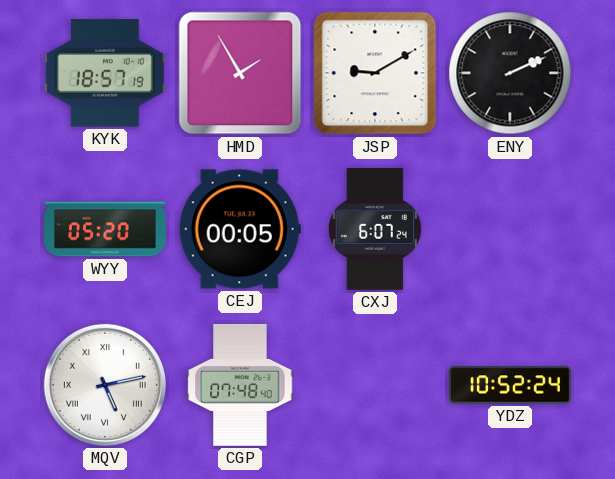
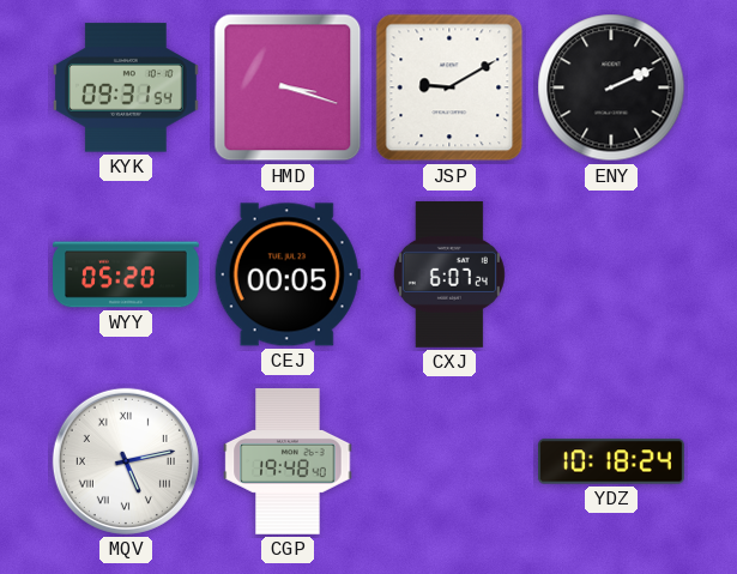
KYK: 18:57 -> 09:31 (126, 87)
HMD: 1:55 -> 3:18 (288, 87)
CGP: 07:48 -> 19:48 (288, 461)
YDZ: 10:52 -> 10:18 (612, 461)
